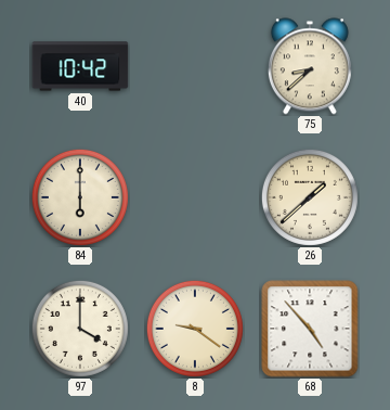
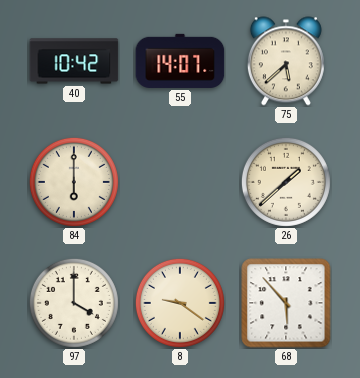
55: none -> 14:07 (180, 61)
75: 8:38 -> 5:38 (286, 61)
68: 4:53 -> 5:53 (286, 303)
